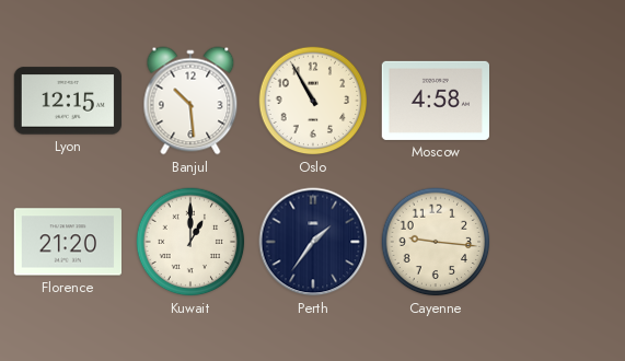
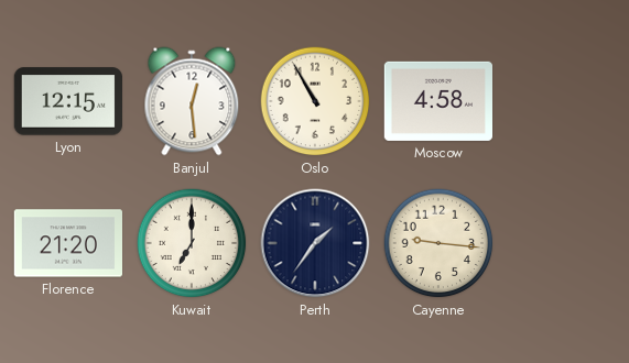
Banjul: 10:29 -> 12:29 (192, 101)
Kuwait: 1:00 -> 7:00 (192, 243)
